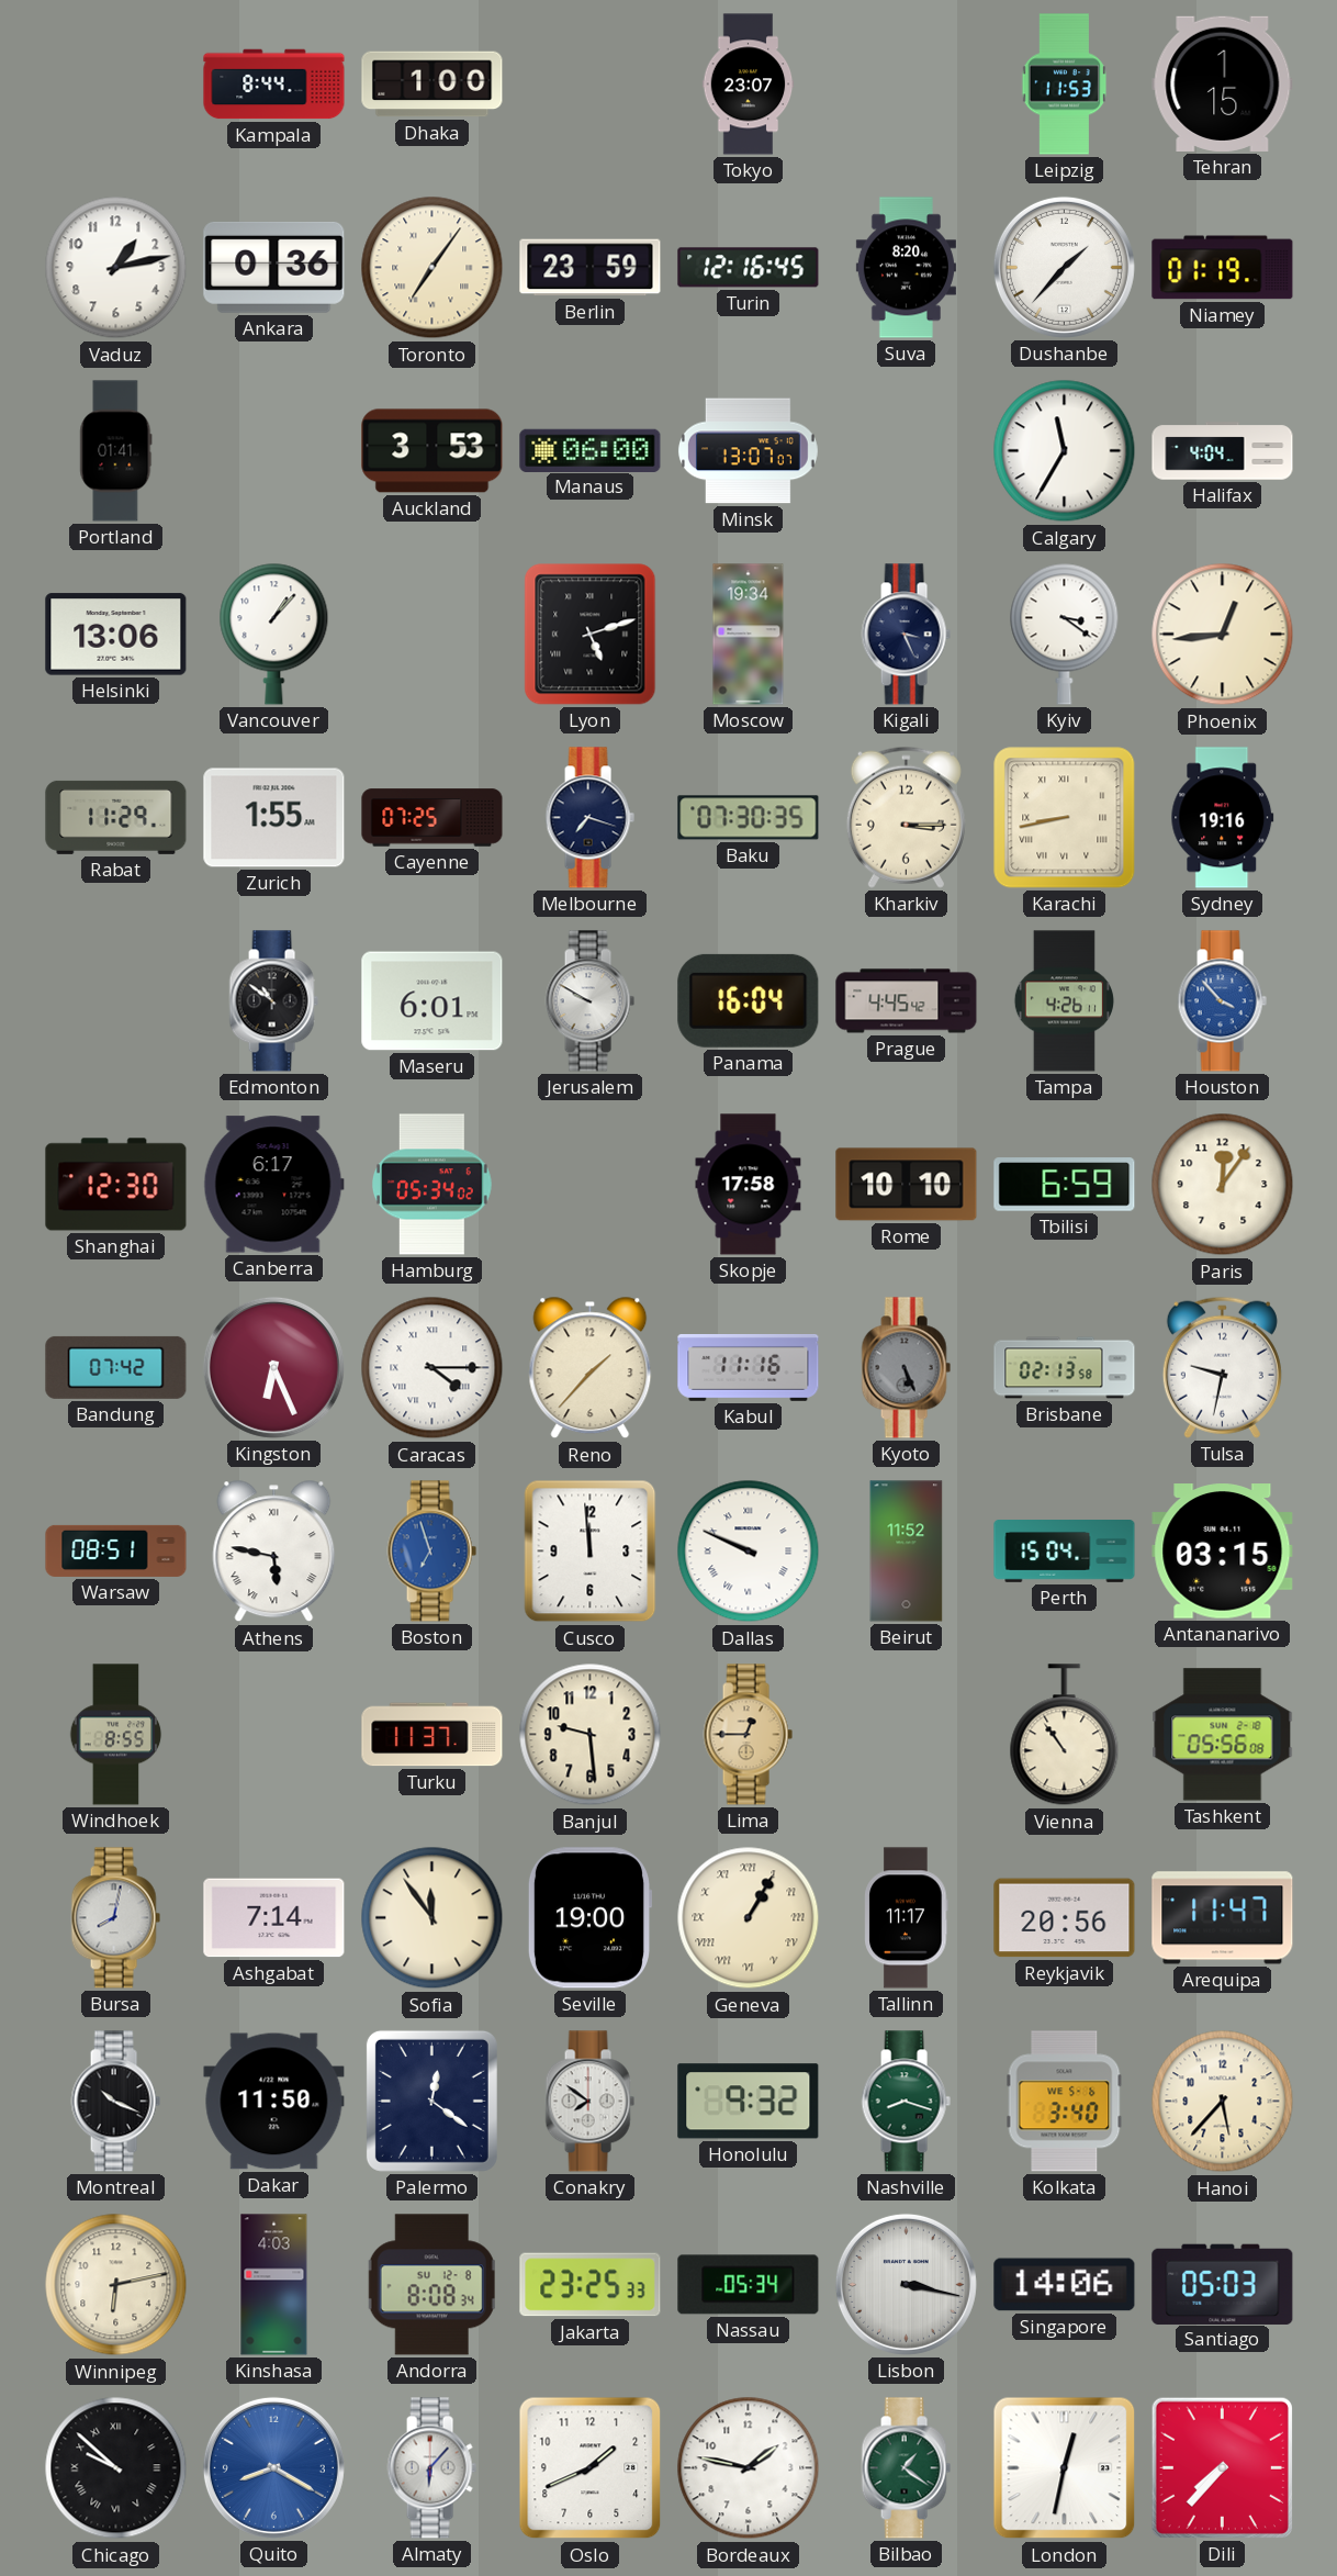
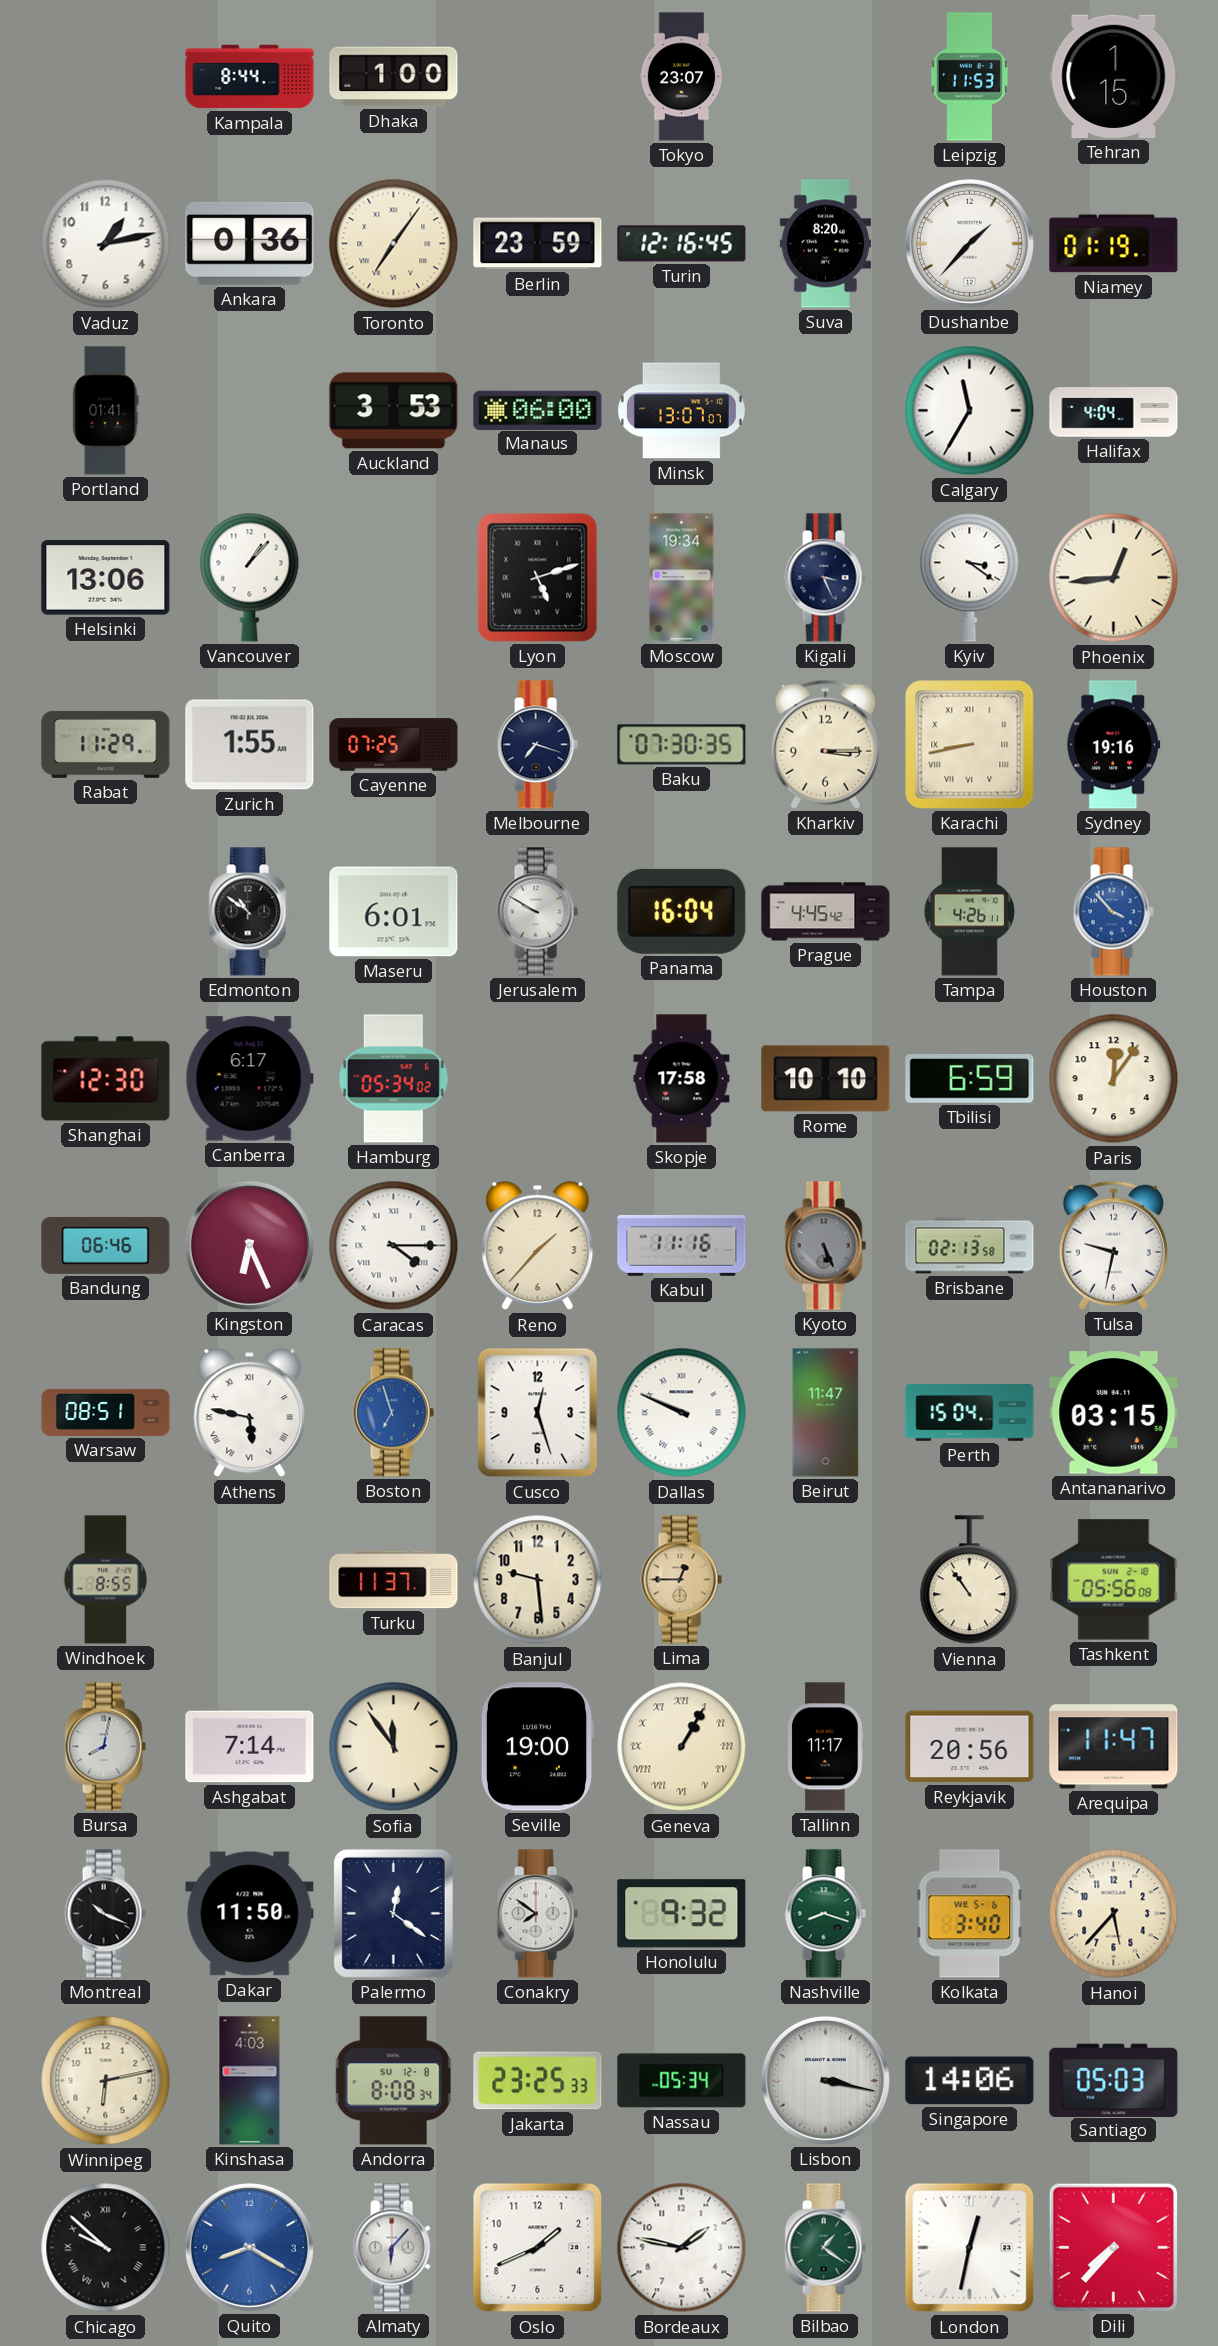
Bandung: 07:42 -> 06:46 (106, 1245)
Cusco: 11:59 -> 12:27 (538, 1413)
Beirut: 11:52 -> 11:47 (826, 1413)
